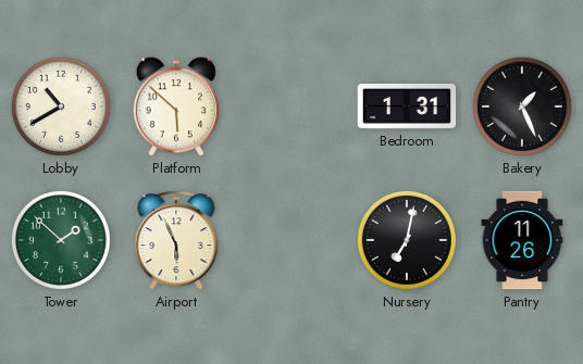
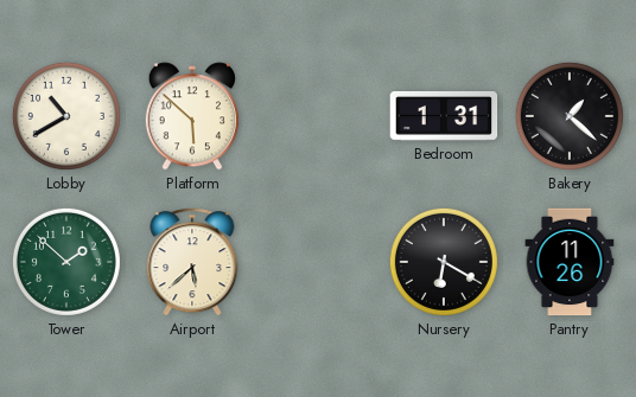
Bakery: 1:26 -> 1:22 (570, 116)
Airport: 5:56 -> 5:38 (192, 262)
Nursery: 7:02 -> 6:20 (444, 262)
